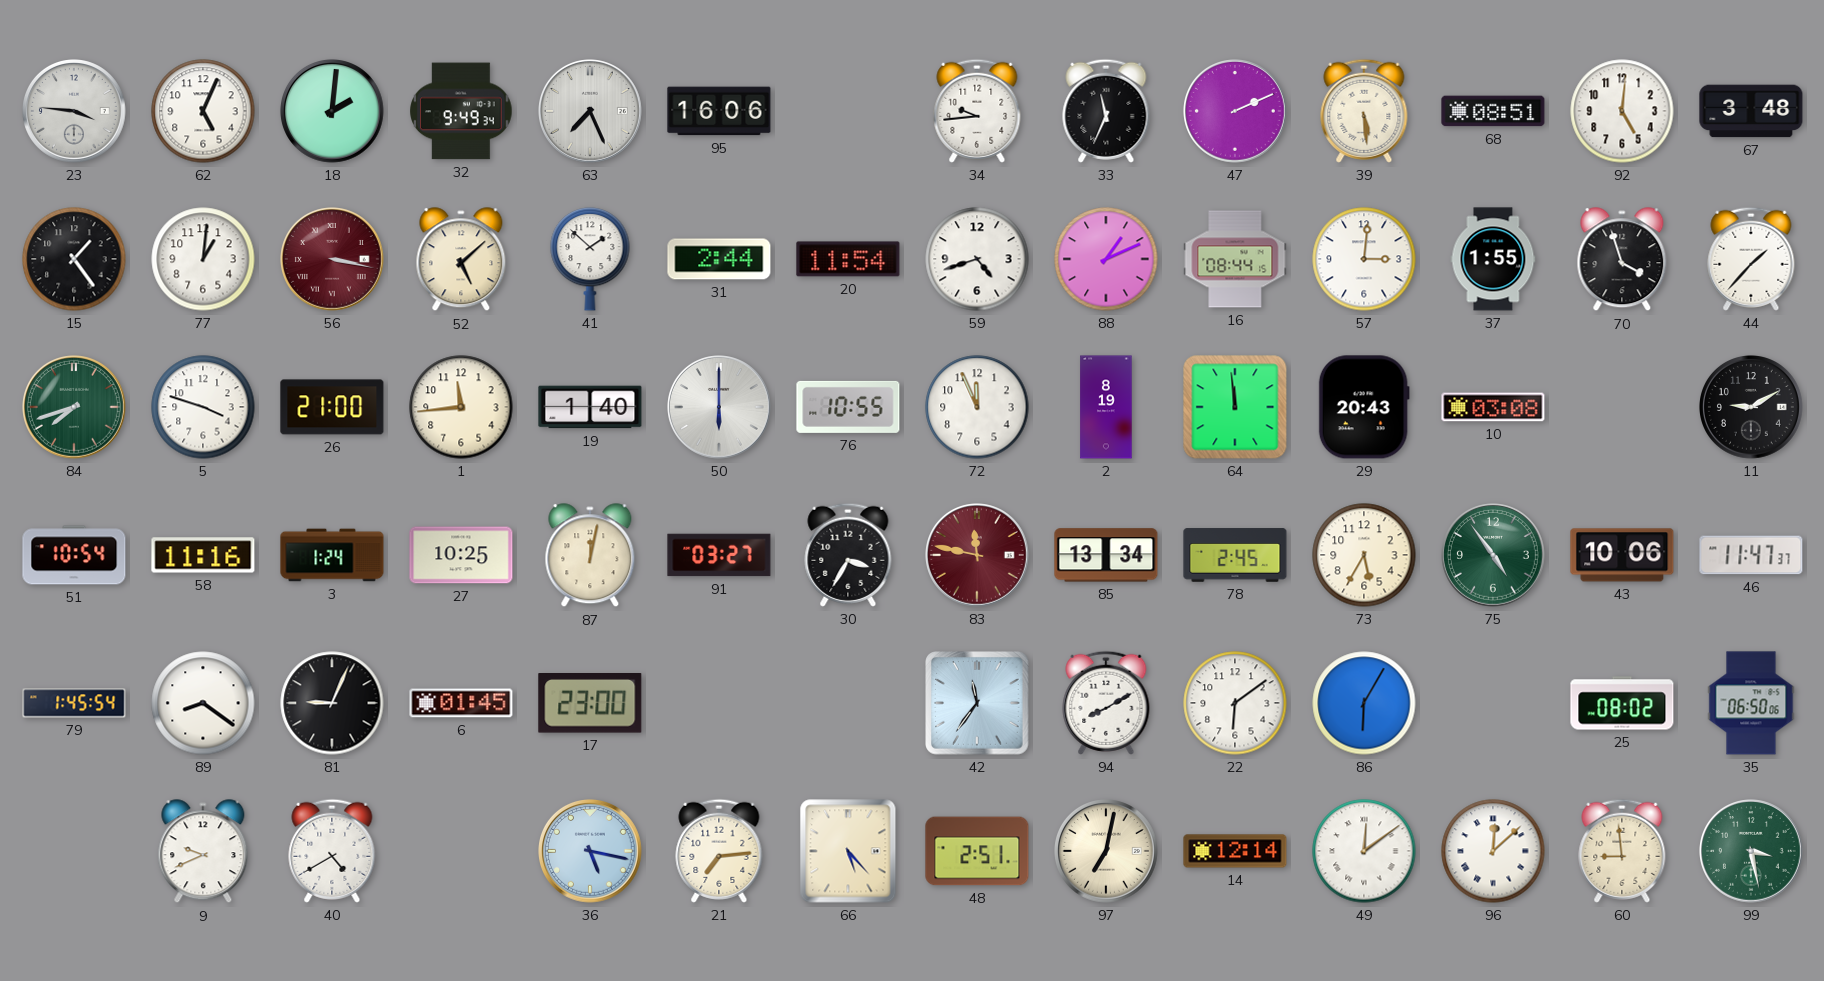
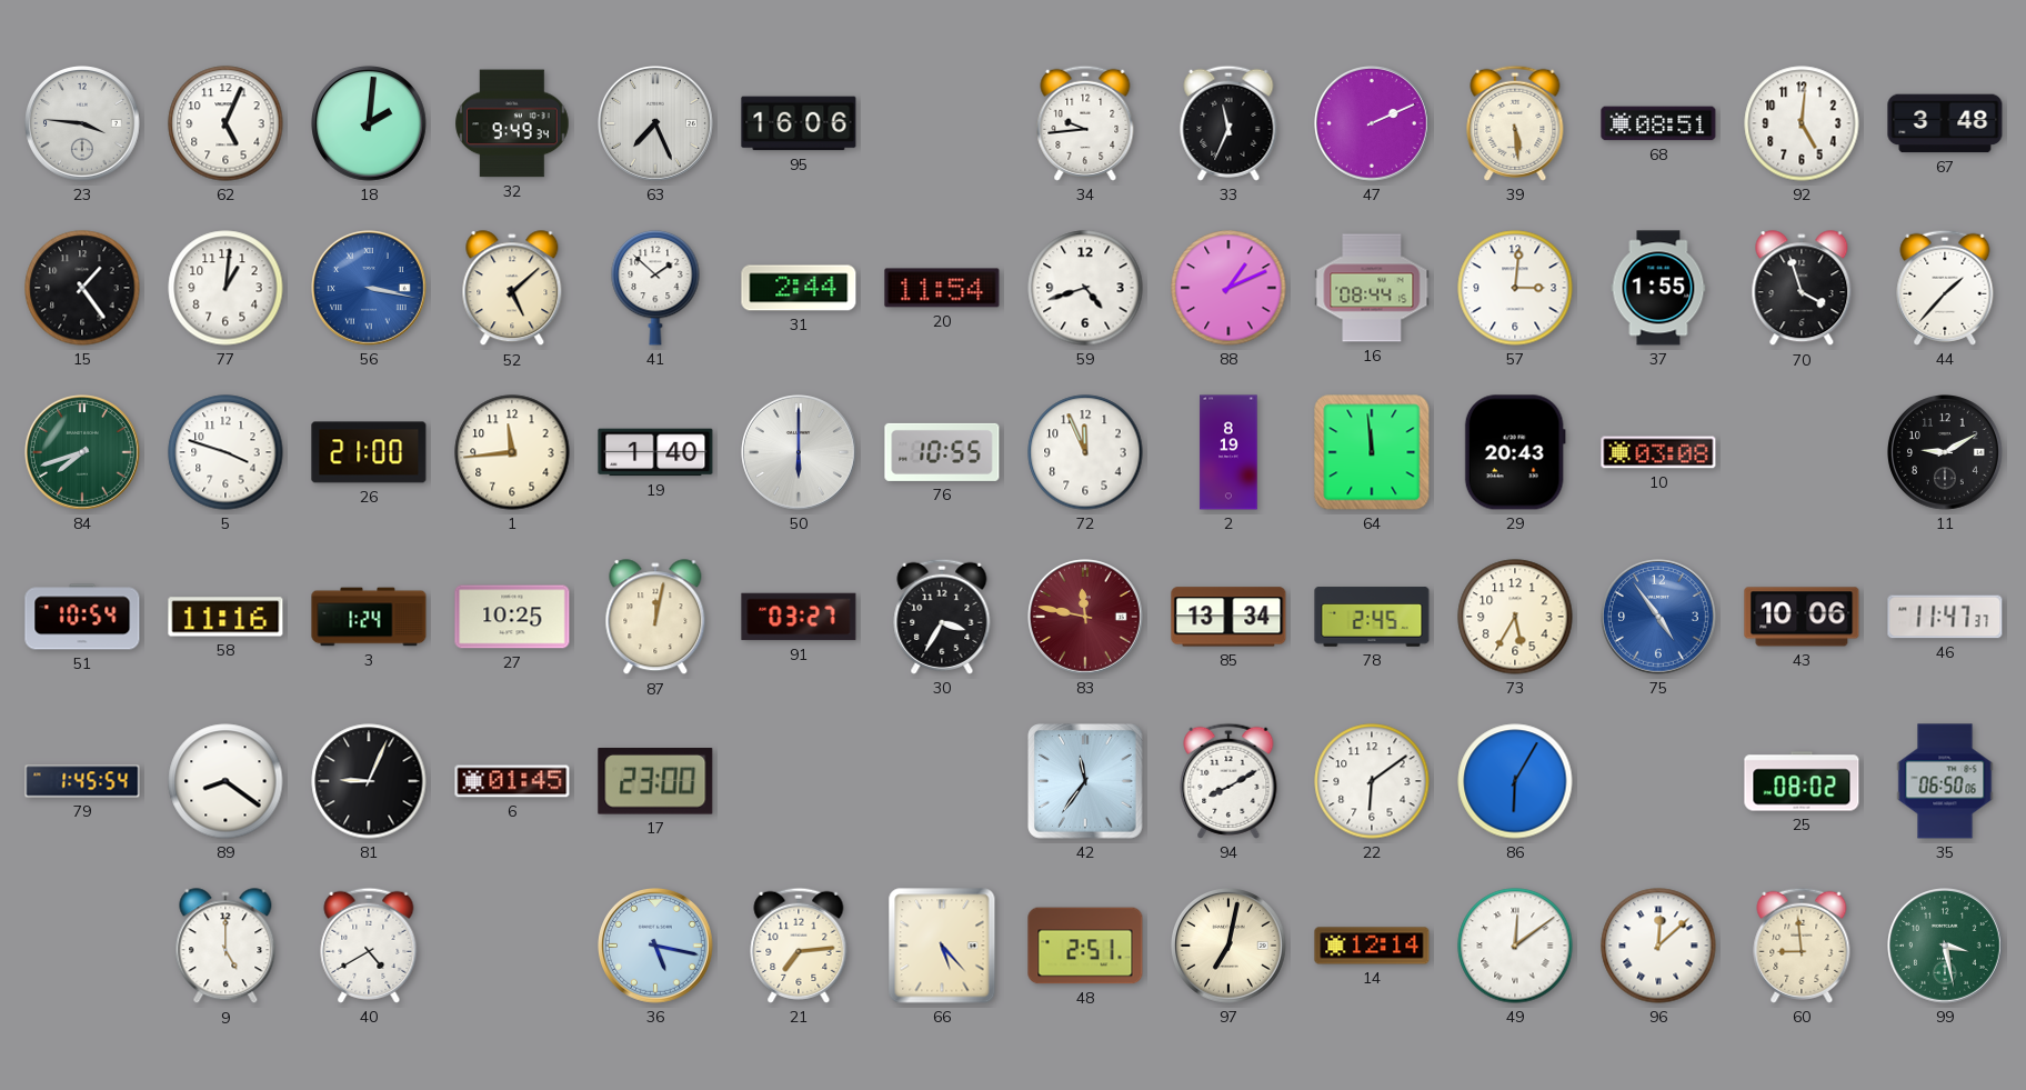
56 dial: burgundy -> blue (370, 289)
75 dial: green -> blue (1659, 618)
9: 9:41 -> 5:00 (225, 947)
